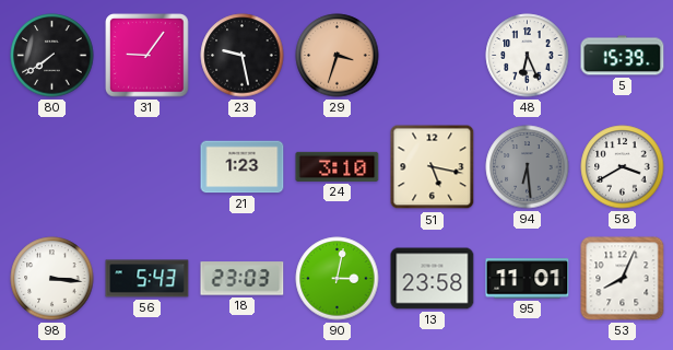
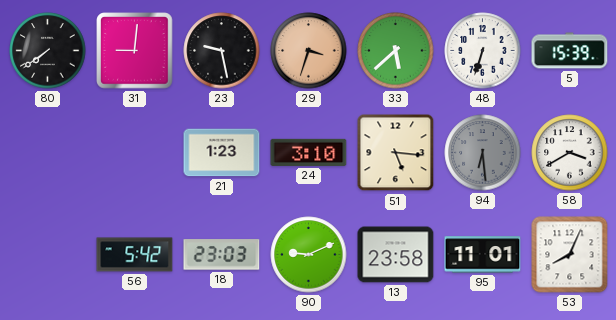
31: 9:06 -> 9:01 (135, 51)
33: none -> 5:38 (396, 51)
48: 6:26 -> 6:33 (483, 51)
51: 5:17 -> 5:16 (396, 153)
98: 3:16 -> none (52, 279)
56: 5:43 -> 5:42 (135, 255)
90: 3:02 -> 9:11 (309, 255)
